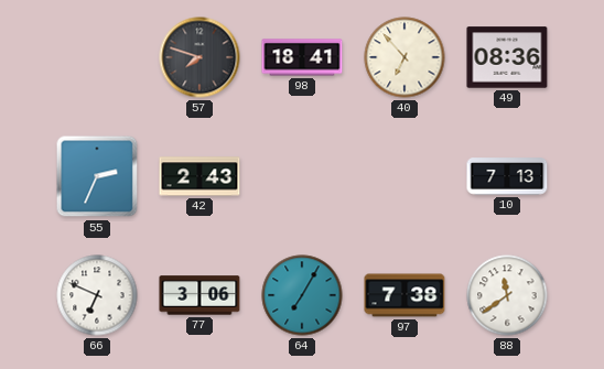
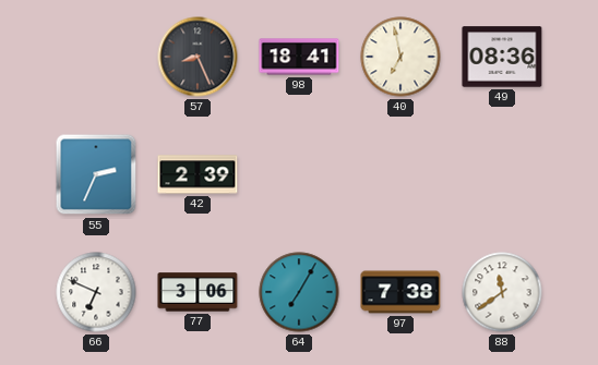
57: 7:48 -> 8:26 (198, 57)
40: 6:53 -> 6:58 (400, 57)
42: 2:43 -> 2:39 (198, 174)
10: 7:13 -> none (507, 176)
